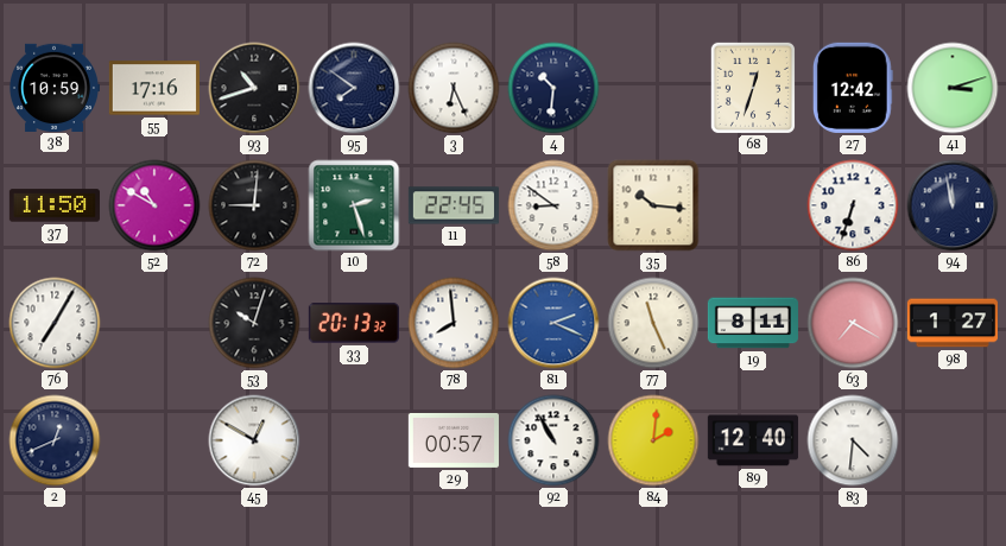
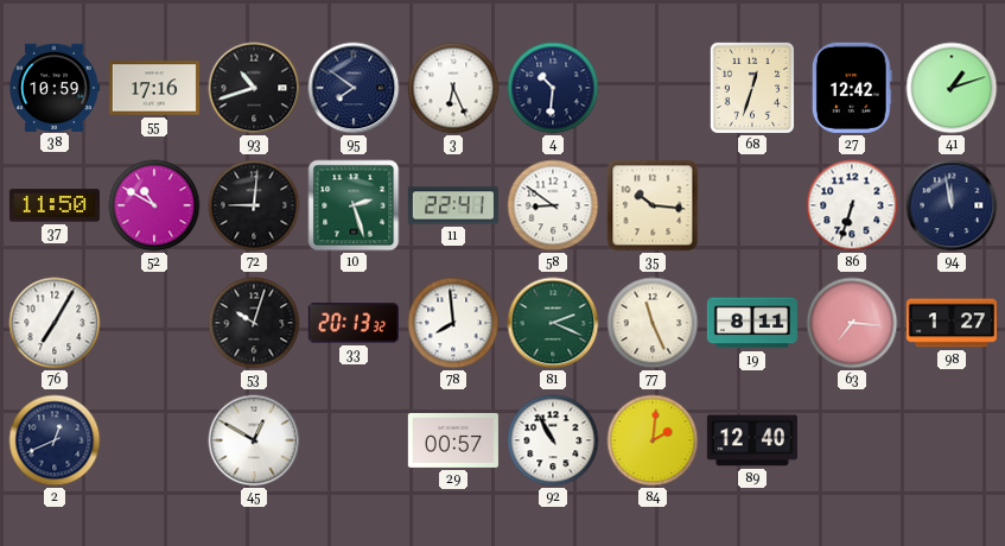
41: 3:12 -> 1:12 (952, 88)
11: 22:45 -> 22:41 (453, 205)
81 dial: blue -> green (553, 323)
63: 7:20 -> 7:16 (852, 323)
83: 4:31 -> none (853, 440)
